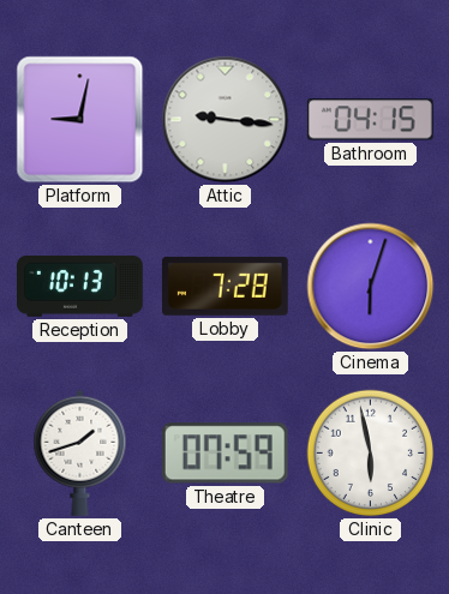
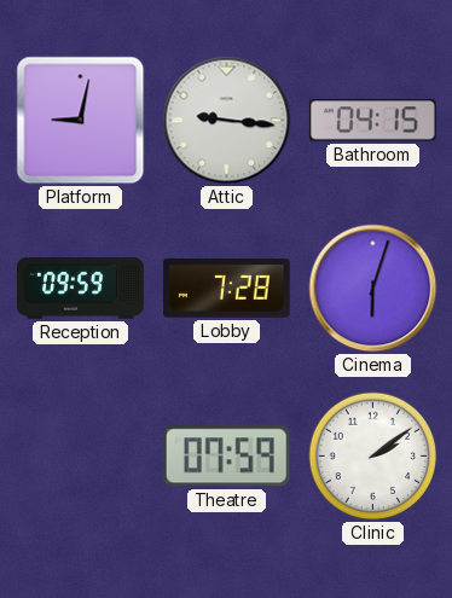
Reception: 10:13 -> 09:59 (81, 288)
Canteen: 1:42 -> none (80, 452)
Clinic: 5:58 -> 2:09 (373, 457)
